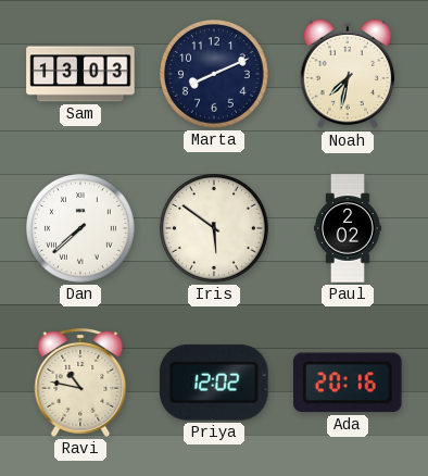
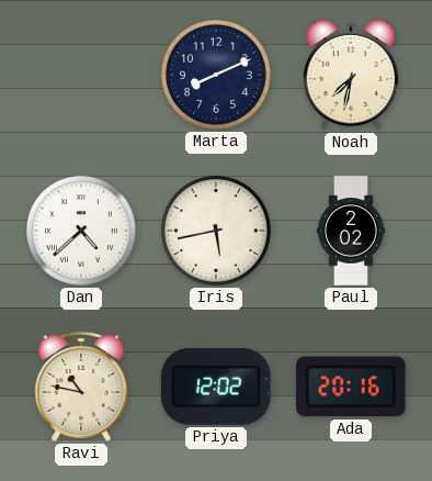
Sam: 13:03 -> none (80, 74)
Dan: 7:38 -> 4:38 (82, 232)
Iris: 5:51 -> 5:43 (217, 232)
